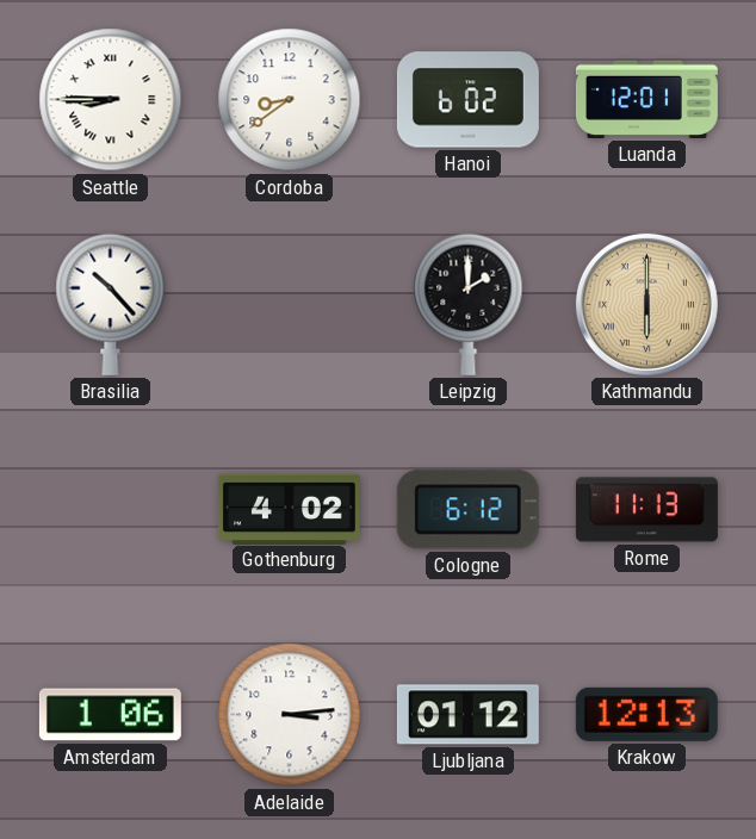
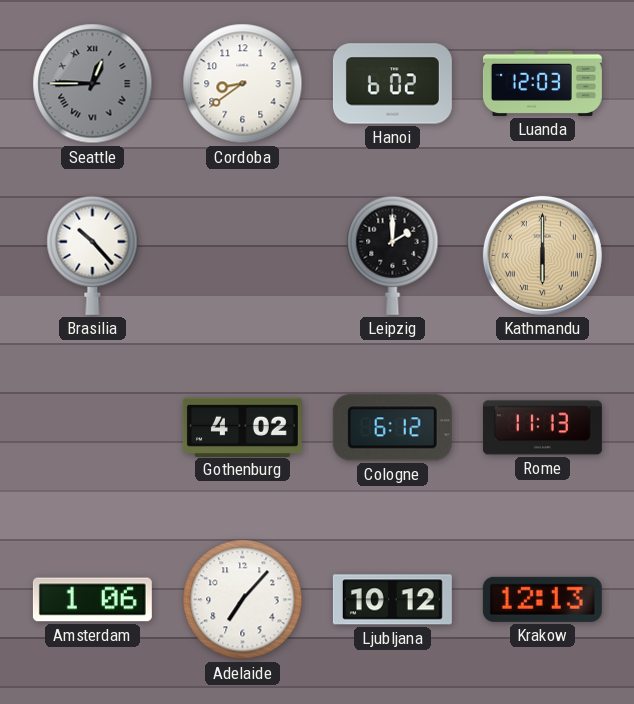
Seattle: 8:45 -> 12:45 (93, 84)
Seattle dial: white -> grey (93, 84)
Luanda: 12:01 -> 12:03 (542, 83)
Adelaide: 3:14 -> 7:07 (243, 600)
Ljubljana: 01:12 -> 10:12 (392, 600)
